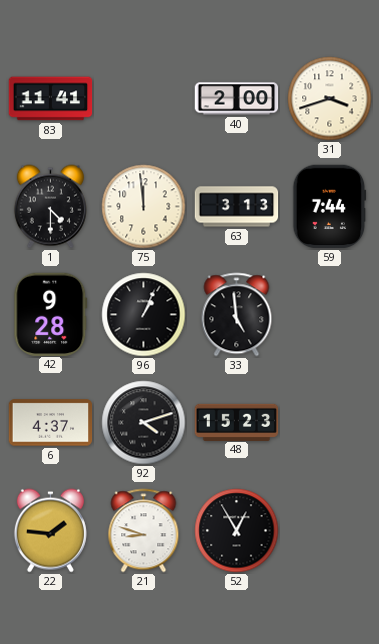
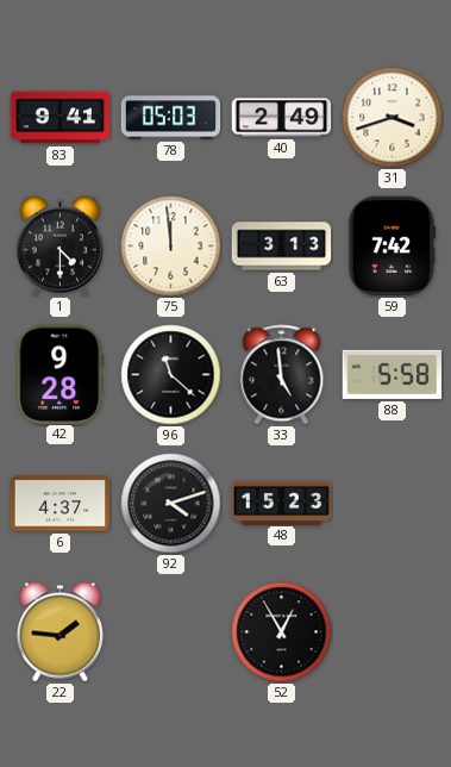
83: 11:41 -> 9:41 (61, 118)
78: none -> 05:03 (171, 118)
40: 2:00 -> 2:49 (282, 118)
59: 7:44 -> 7:42 (393, 247)
96: 1:04 -> 11:22 (171, 375)
88: none -> 5:58 (392, 374)
21: 8:48 -> none (144, 531)
